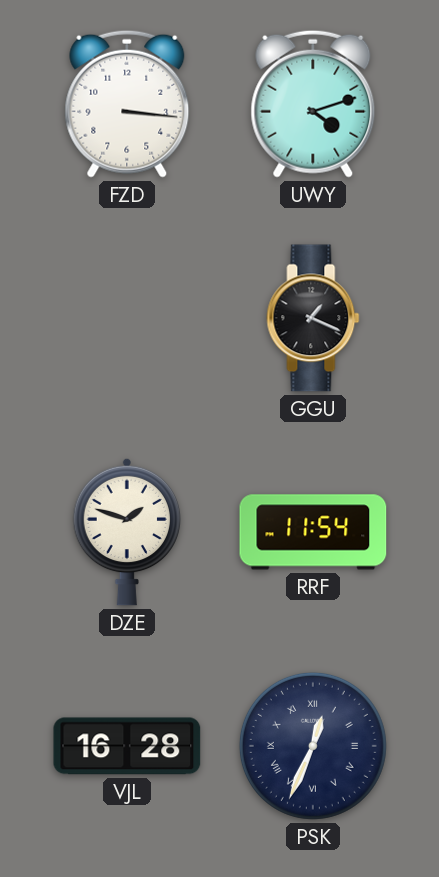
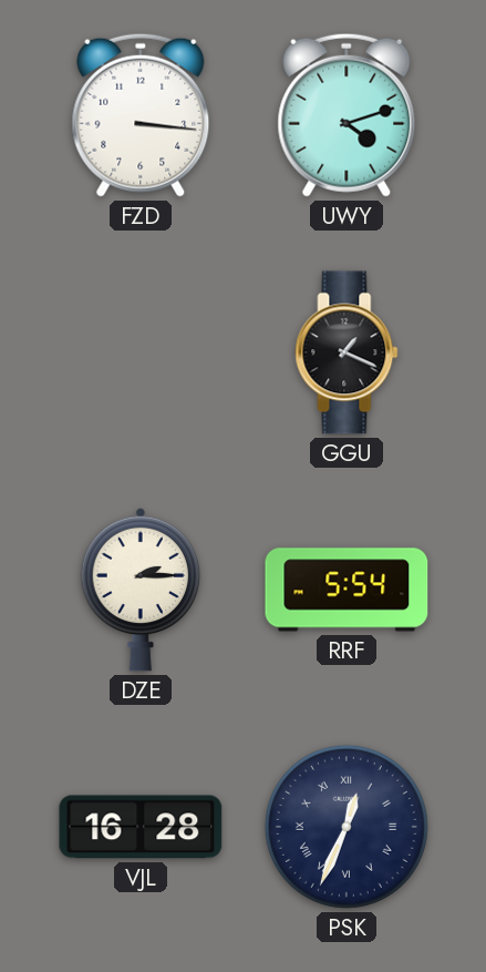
DZE: 1:48 -> 2:15 (141, 590)
RRF: 11:54 -> 5:54 (347, 590)
